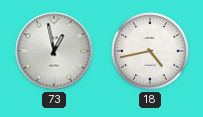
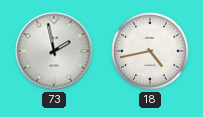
73: 12:58 -> 1:58 (54, 51)
